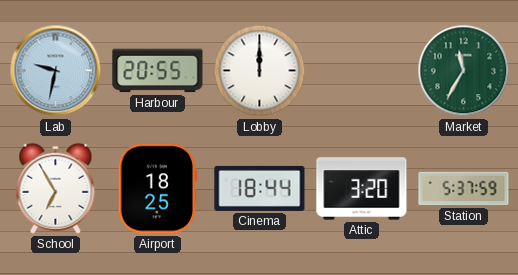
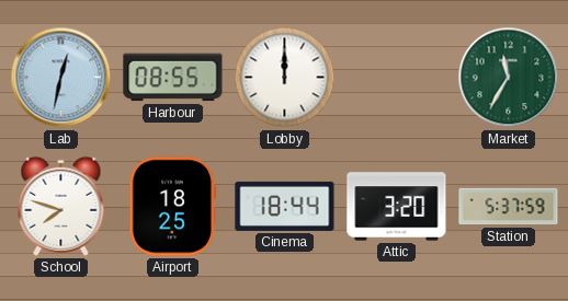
Lab: 9:32 -> 12:32 (61, 78)
Harbour: 20:55 -> 08:55 (173, 78)
School: 6:55 -> 7:48 (61, 206)
